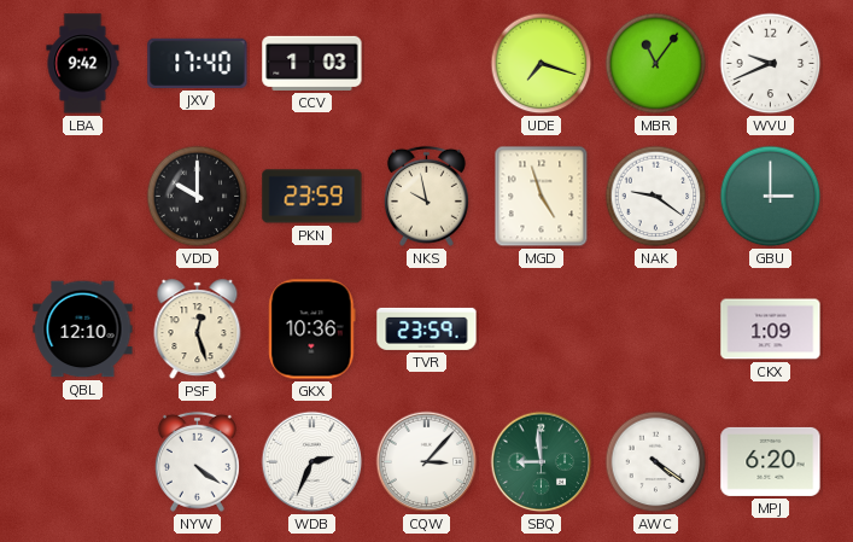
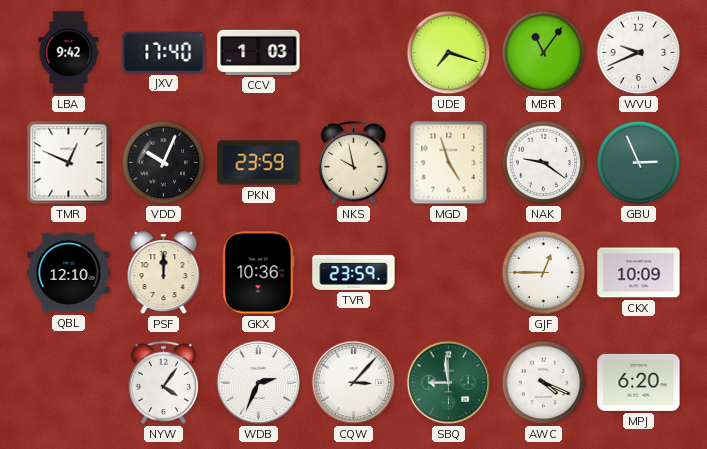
TMR: none -> 12:49 (69, 163)
VDD: 10:00 -> 10:04 (164, 163)
GBU: 3:00 -> 2:56 (639, 163)
PSF: 12:27 -> 12:00 (164, 273)
GJF: none -> 12:45 (544, 273)
CKX: 1:09 -> 10:09 (639, 273)
NYW: 4:21 -> 4:06 (163, 382)
AWC: 4:21 -> 4:19 (544, 383)
